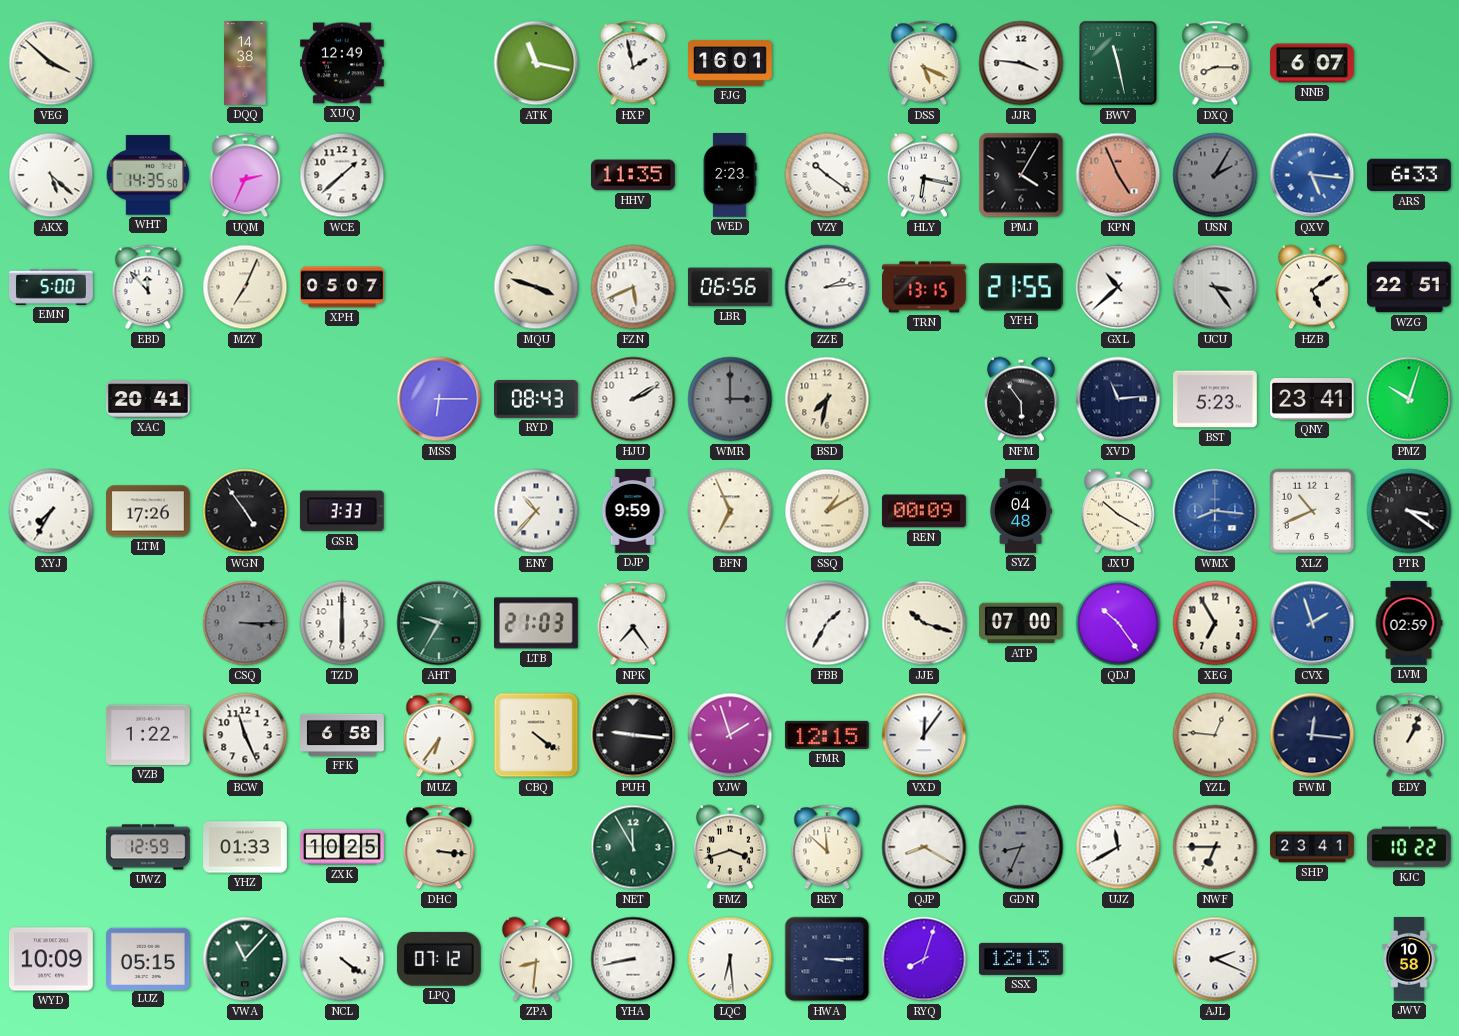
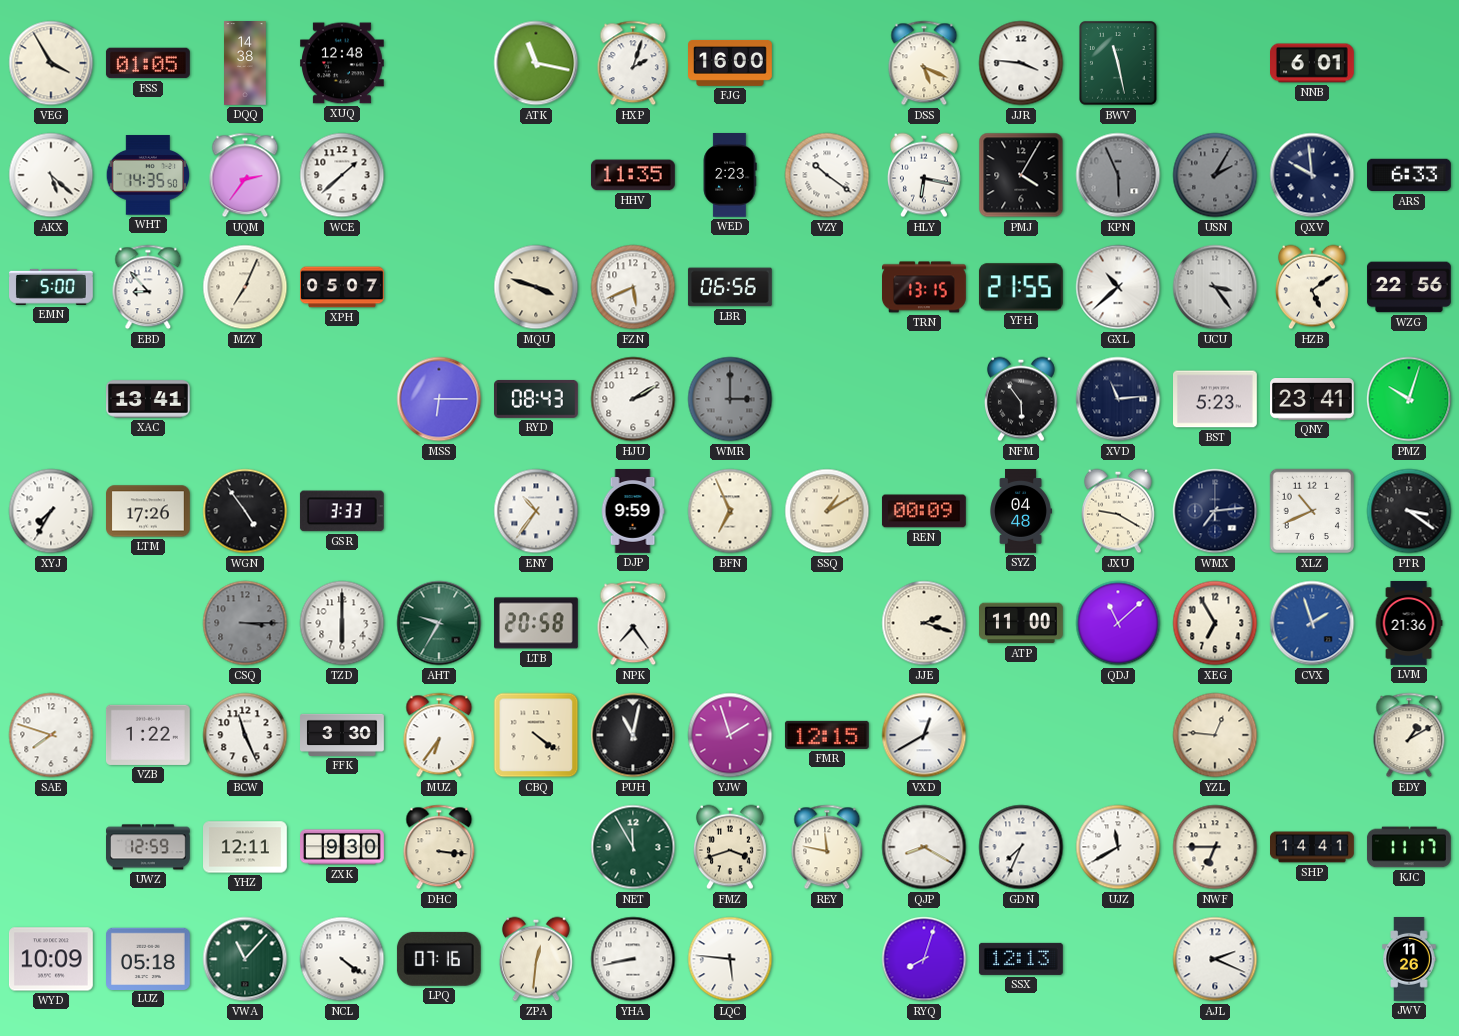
VEG: 3:52 -> 3:55 (51, 63)
FSS: none -> 01:05 (148, 63)
XUQ: 12:49 -> 12:48 (343, 63)
HXP: 1:58 -> 2:03 (633, 63)
FJG: 16:01 -> 16:00 (731, 63)
DXQ: 8:15 -> none (1215, 63)
NNB: 6:07 -> 6:01 (1313, 63)
UQM: 2:34 -> 2:36 (245, 175)
KPN: 4:56 -> 5:56 (1118, 175)
KPN dial: salmon -> grey (1118, 175)
QXV: 5:16 -> 9:59 (1312, 175)
QXV dial: blue -> navy (1312, 175)
EBD: 11:53 -> 8:53 (148, 287)
ZZE: 2:14 -> none (827, 287)
WZG: 22:51 -> 22:56 (1410, 287)
XAC: 20:41 -> 13:41 (149, 399)
BSD: 7:32 -> none (827, 399)
ENY: 10:37 -> 10:36 (536, 511)
JXU: 10:20 -> 9:20 (1118, 511)
WMX: 8:16 -> 7:14 (1215, 511)
WMX dial: blue -> navy (1215, 511)
LTB: 21:03 -> 20:58 (537, 623)
FBB: 1:35 -> none (827, 623)
JJE: 10:18 -> 2:18 (924, 623)
ATP: 07:00 -> 11:00 (1022, 623)
QDJ: 10:24 -> 11:08 (1118, 623)
LVM: 02:59 -> 21:36 (1409, 624)
SAE: none -> 7:48 (51, 735)
FFK: 6:58 -> 3:30 (343, 735)
PUH: 9:16 -> 11:02 (633, 735)
VXD: 12:06 -> 12:40 (924, 735)
FWM: 12:16 -> none (1312, 735)
EDY: 1:04 -> 1:10 (1409, 735)
YHZ: 01:33 -> 12:11 (246, 847)
ZXK: 10:25 -> 9:30 (343, 847)
REY: 11:52 -> 11:47 (827, 847)
GDN: 8:34 -> 7:34 (1021, 847)
GDN dial: grey -> white (1021, 847)
SHP: 23:41 -> 14:41 (1312, 847)
KJC: 10:22 -> 11:17 (1409, 847)
LUZ: 05:15 -> 05:18 (149, 958)
LPQ: 07:12 -> 07:16 (439, 959)
ZPA: 8:31 -> 12:31 (536, 959)
LQC: 6:29 -> 5:46 (730, 959)
HWA: 3:15 -> none (827, 959)
JWV: 10:58 -> 11:26 (1409, 960)
